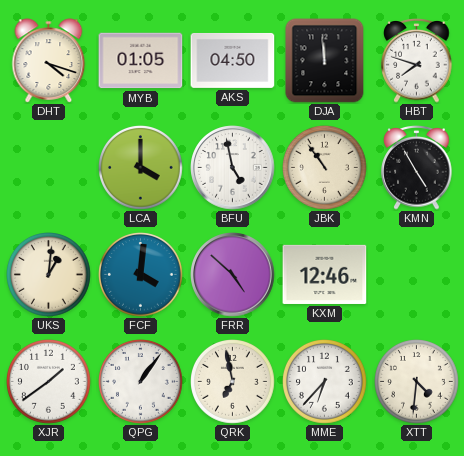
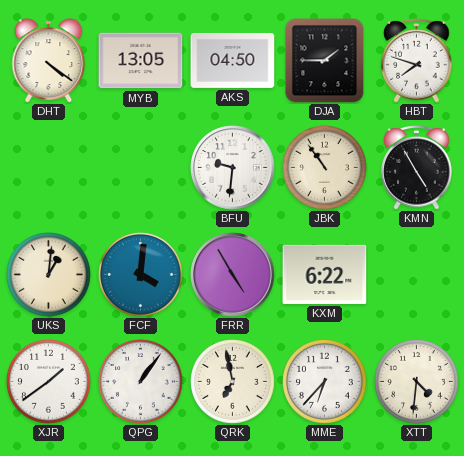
DHT: 4:18 -> 4:21 (49, 61)
MYB: 01:05 -> 13:05 (141, 61)
DJA: 11:59 -> 1:45 (325, 61)
LCA: 4:00 -> none (141, 168)
BFU: 4:58 -> 9:31 (233, 168)
FRR: 4:52 -> 4:55 (233, 275)
KXM: 12:46 -> 6:22 (325, 274)
